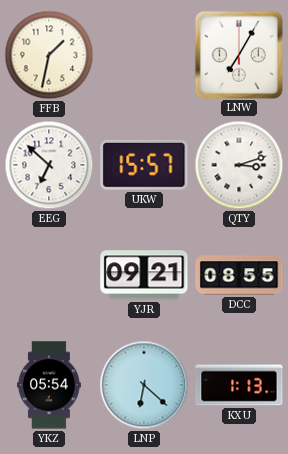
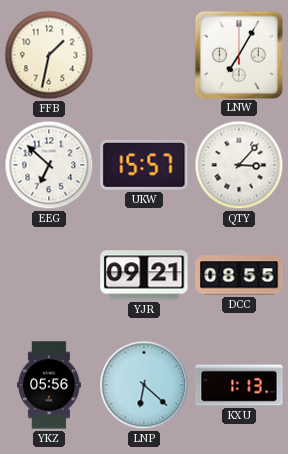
QTY: 3:12 -> 3:07 (239, 165)
YKZ: 05:54 -> 05:56 (49, 385)
